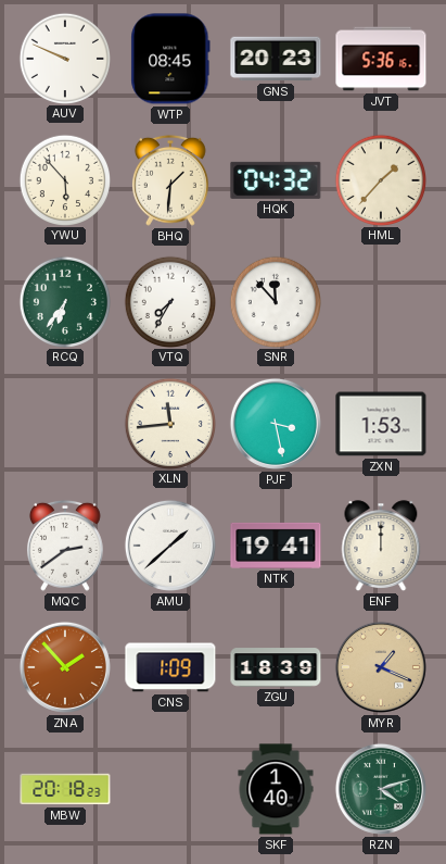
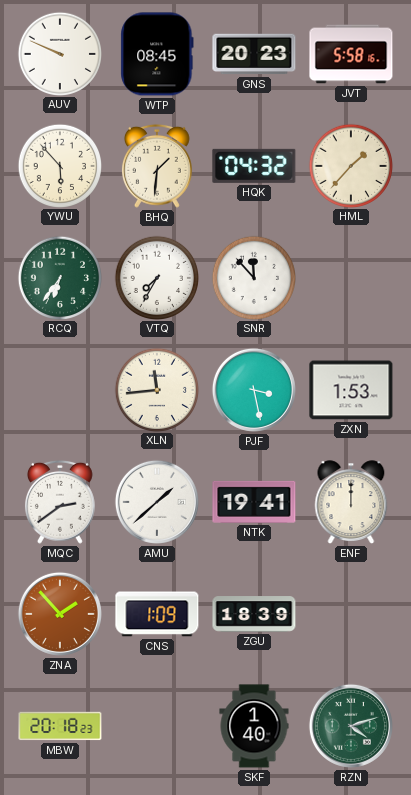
JVT: 5:36 -> 5:58 (351, 54)
MYR: 1:19 -> none (381, 667)
